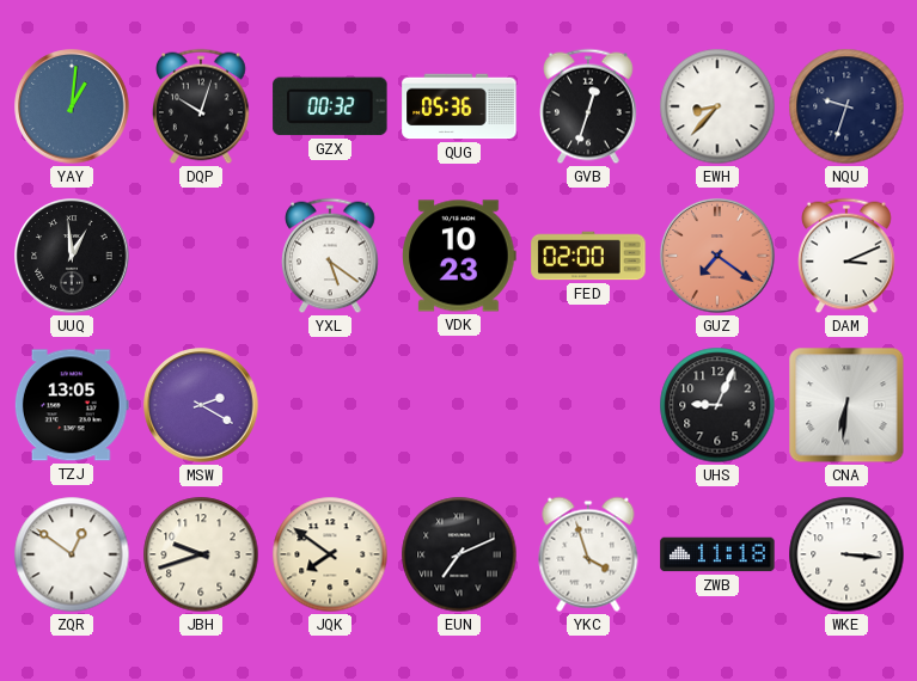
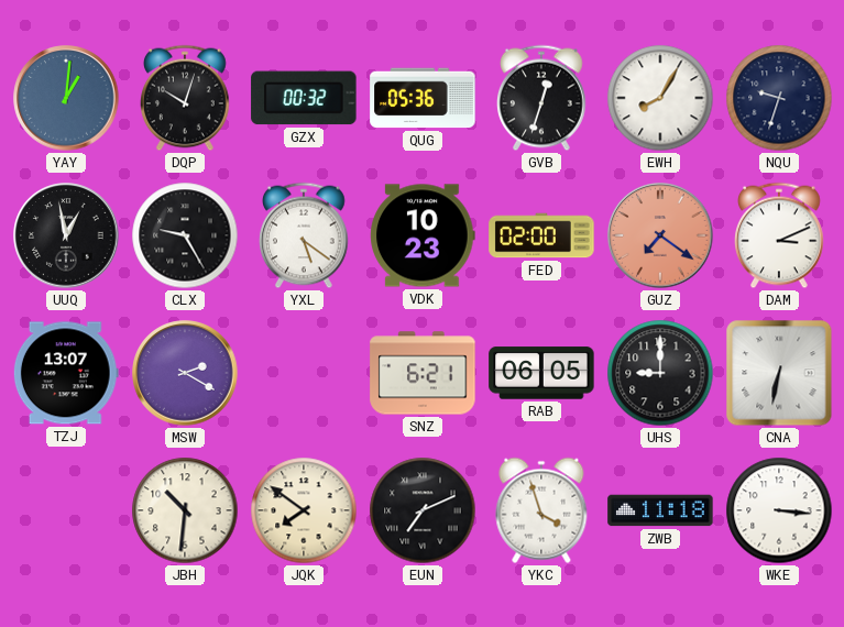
EWH: 8:37 -> 8:05 (660, 98)
UUQ: 12:59 -> 12:58 (66, 235)
CLX: none -> 9:25 (185, 235)
TZJ: 13:05 -> 13:07 (66, 373)
SNZ: none -> 6:21 (423, 373)
RAB: none -> 06:05 (541, 373)
UHS: 9:04 -> 9:00 (660, 373)
CNA: 6:31 -> 6:32 (779, 373)
ZQR: 12:51 -> none (72, 554)
JBH: 9:42 -> 10:31 (185, 510)
